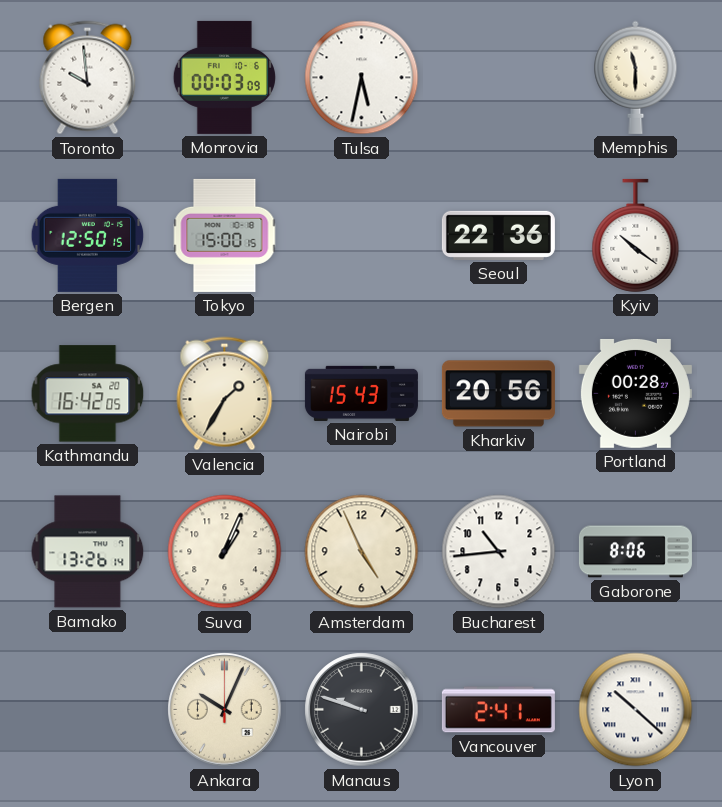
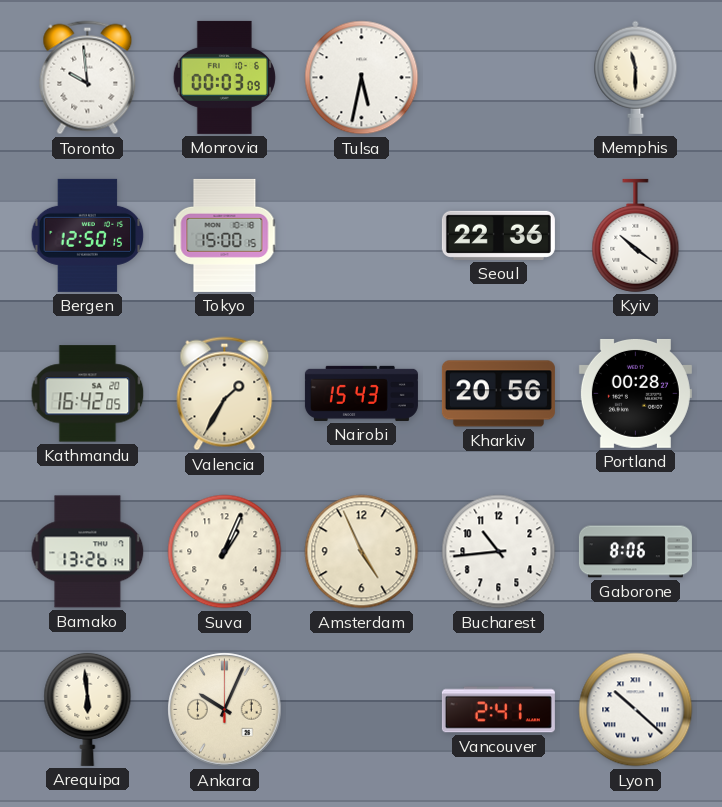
Arequipa: none -> 5:59 (88, 709)
Manaus: 9:48 -> none (362, 710)
